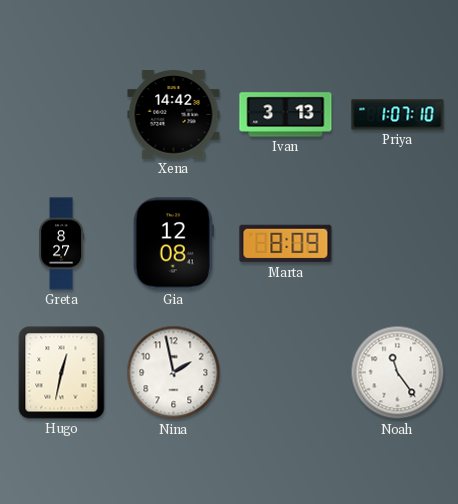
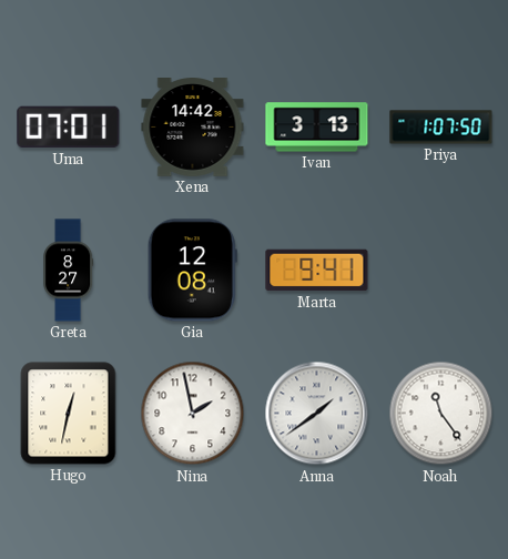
Uma: none -> 07:01 (69, 128)
Priya: 1:07:10 -> 1:07:50 (441, 128)
Marta: 8:09 -> 9:41 (317, 271)
Anna: none -> 1:39 (317, 414)
